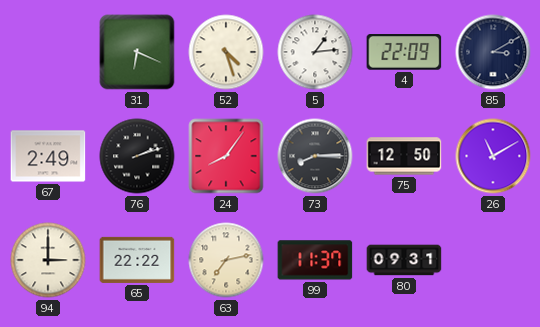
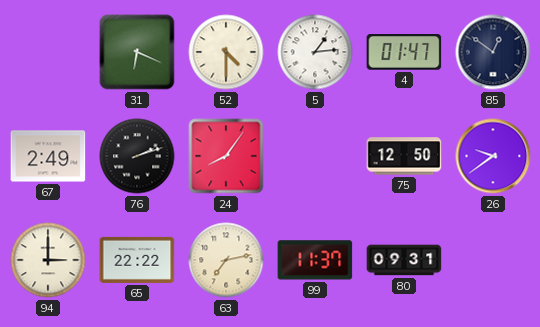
52: 4:27 -> 4:30 (226, 52)
4: 22:09 -> 01:47 (404, 52)
85: 3:10 -> 12:51 (493, 52)
73: 8:15 -> none (315, 156)
26: 11:10 -> 9:39 (493, 156)
